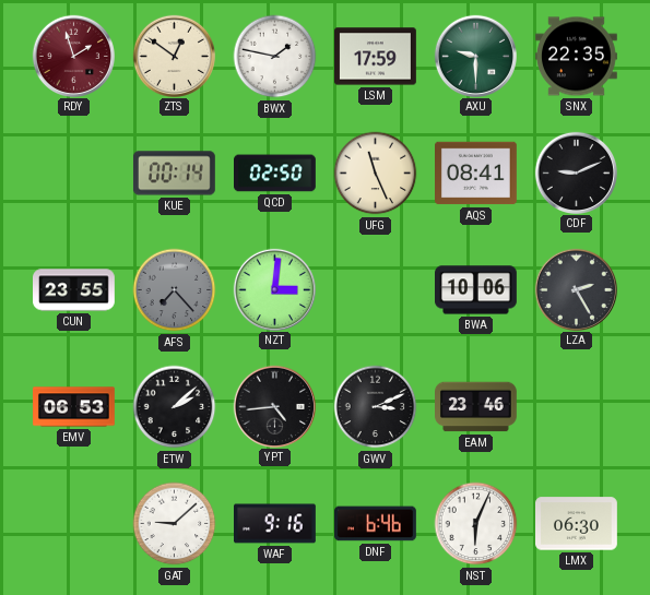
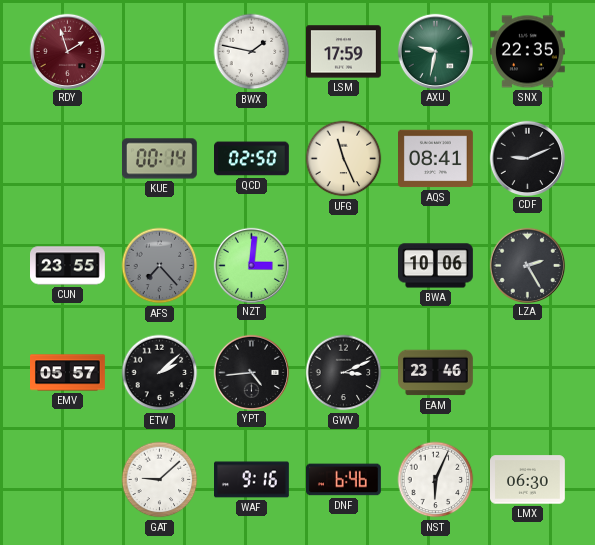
ZTS: 12:51 -> none (174, 56)
AXU: 9:30 -> 9:32 (435, 51)
EMV: 06:53 -> 05:57 (68, 373)
